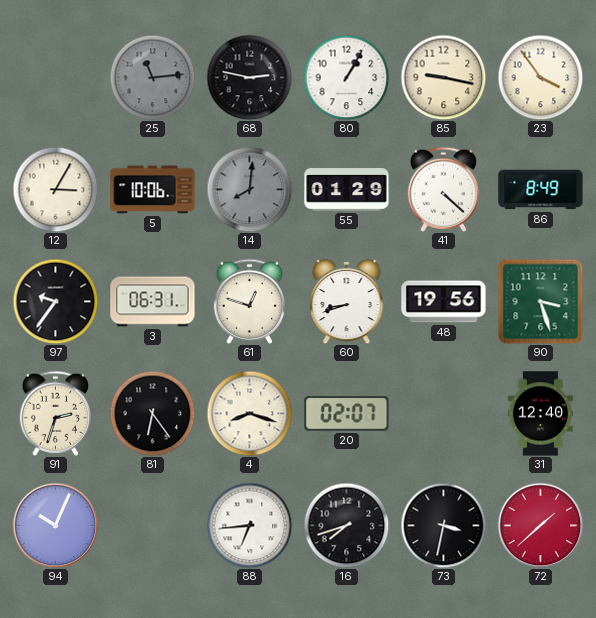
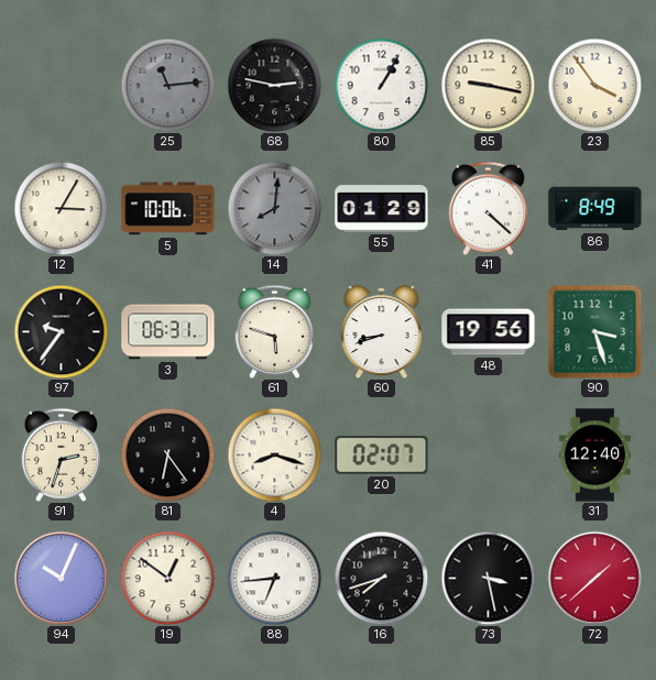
61: 12:48 -> 5:48 (274, 331)
19: none -> 12:51 (167, 578)
73: 3:32 -> 3:28 (488, 578)
